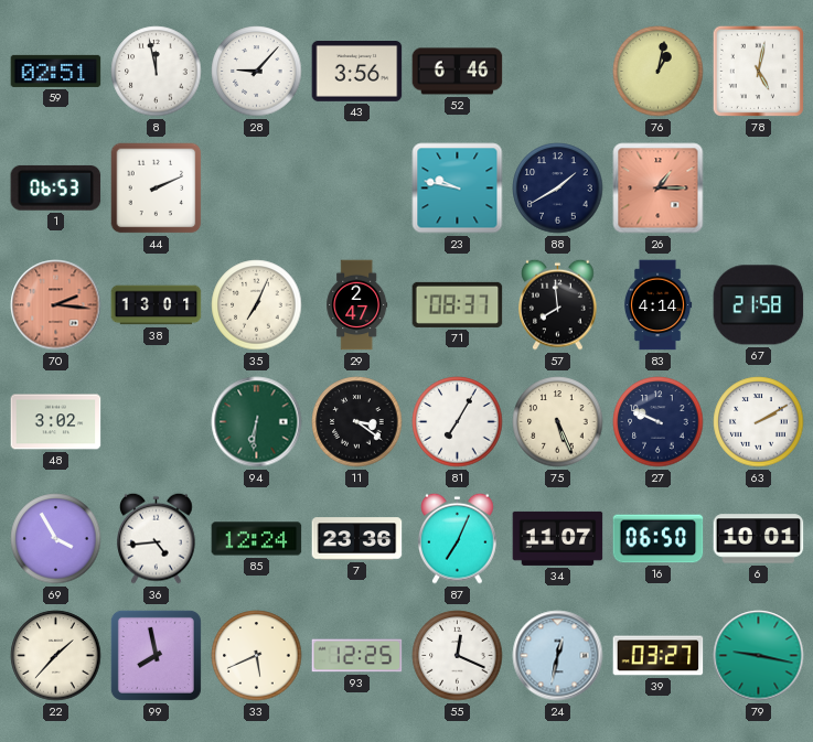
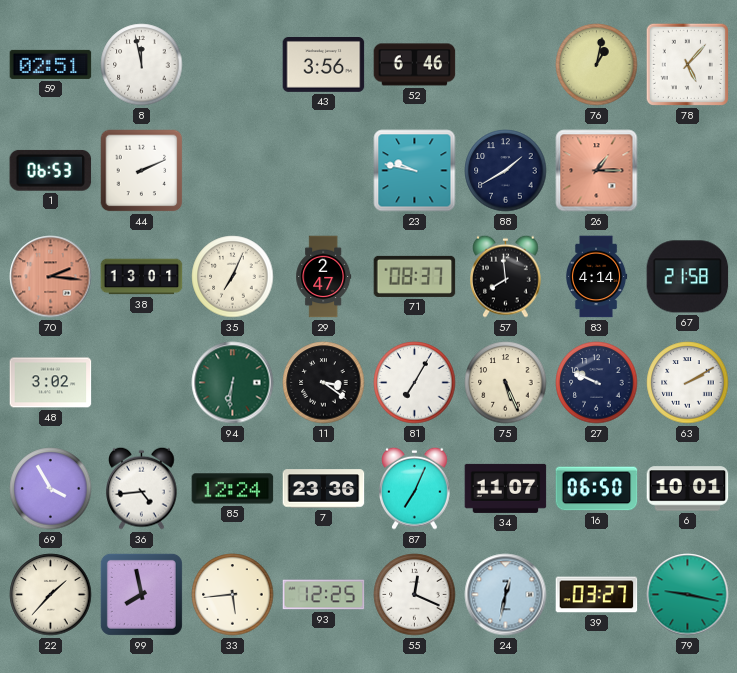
28: 9:07 -> none (257, 72)
78: 5:02 -> 5:07 (687, 64)
33: 5:41 -> 5:44 (233, 595)
